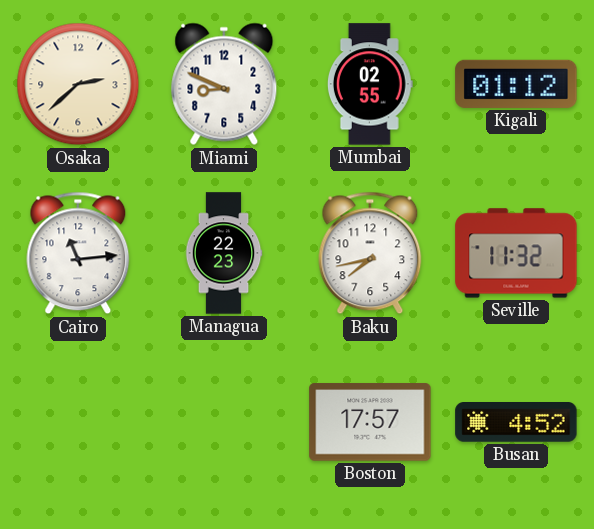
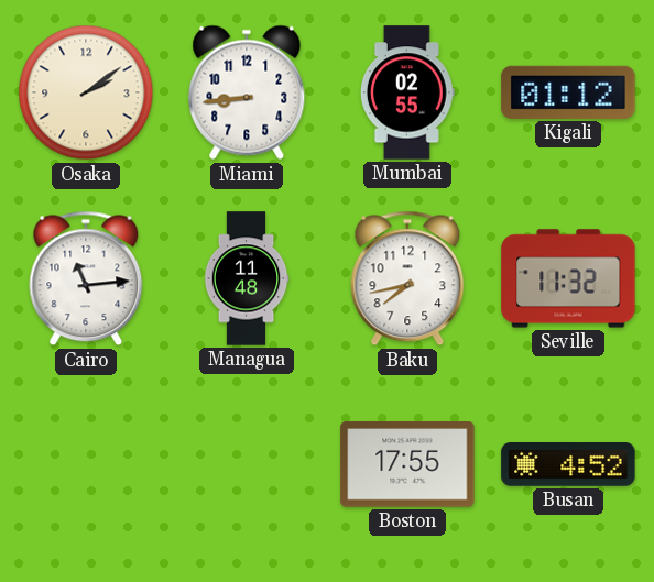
Osaka: 2:38 -> 2:09 (86, 92)
Miami: 8:49 -> 8:44 (247, 92)
Managua: 22:23 -> 11:48 (247, 278)
Boston: 17:57 -> 17:55 (407, 464)
